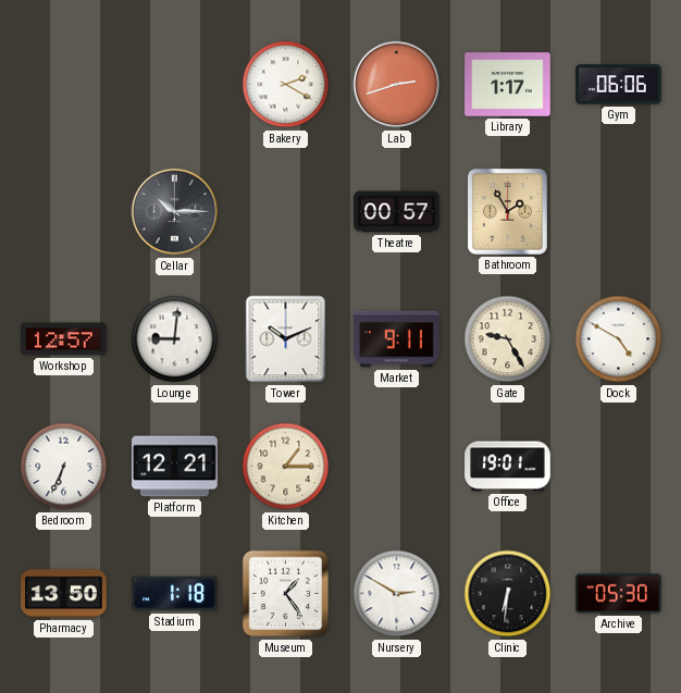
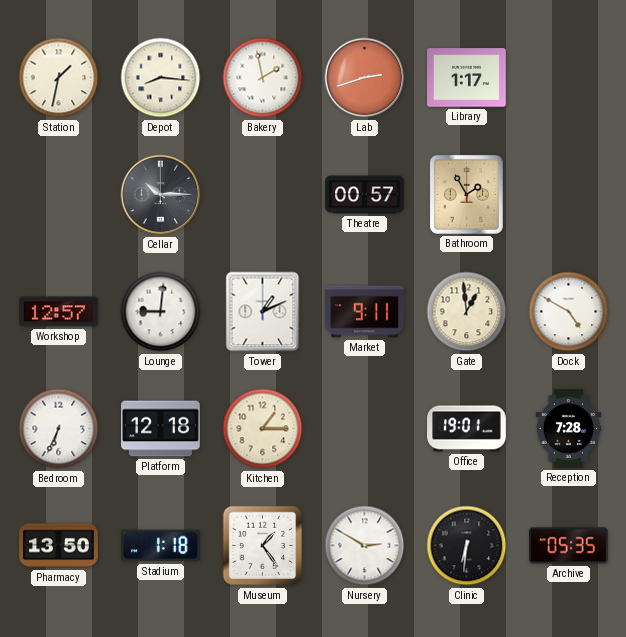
Station: none -> 1:32 (59, 78)
Depot: none -> 8:16 (161, 78)
Bakery: 2:20 -> 1:58 (263, 78)
Gym: 06:06 -> none (619, 85)
Tower: 10:11 -> 1:11 (263, 312)
Gate: 9:25 -> 12:59 (467, 312)
Platform: 12:21 -> 12:18 (161, 429)
Reception: none -> 7:28 (569, 429)
Archive: 05:30 -> 05:35 (569, 546)
